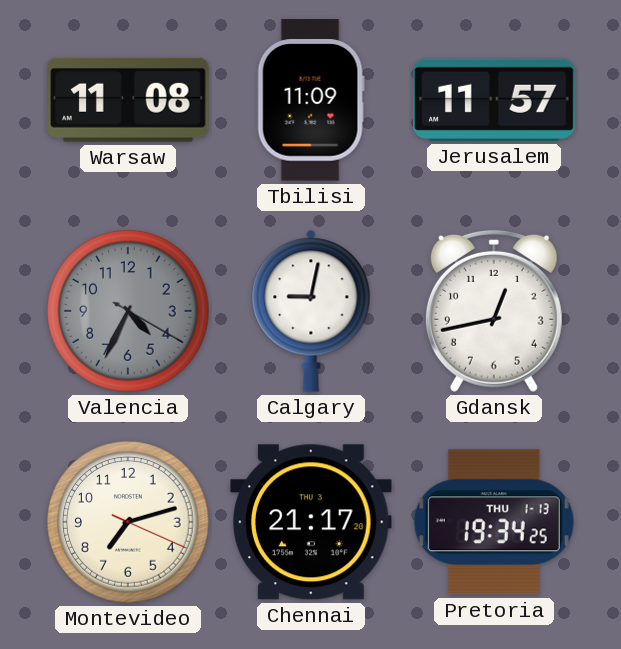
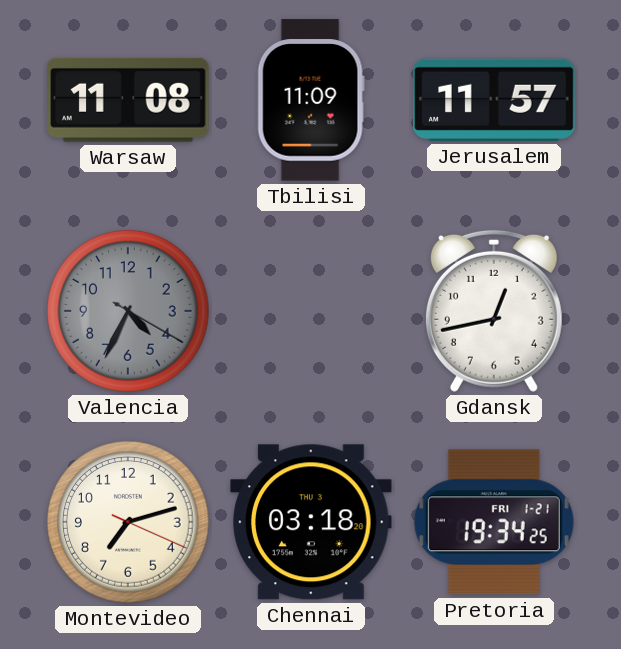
Calgary: 9:02 -> none (311, 311)
Chennai: 21:17 -> 03:18 (311, 522)
Pretoria date: THU 1-13 -> FRI 1-21 (494, 522)
